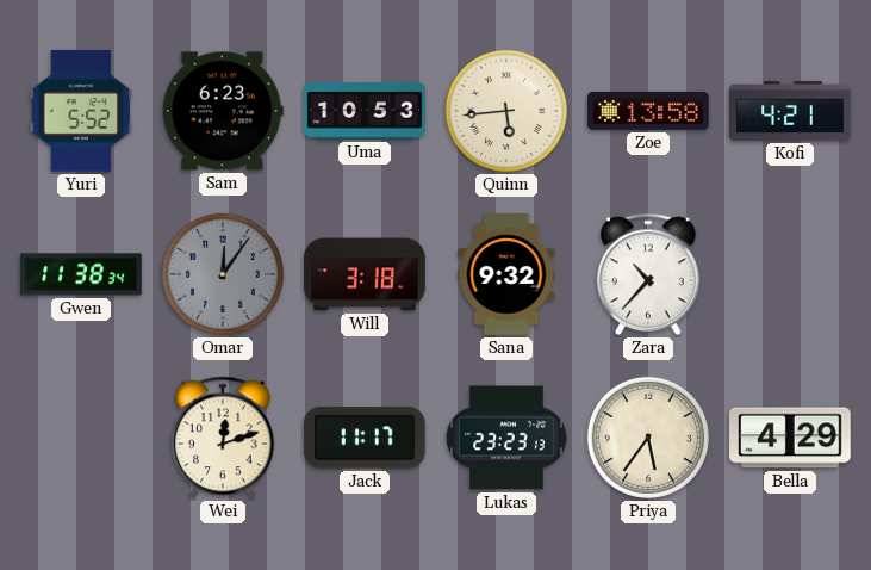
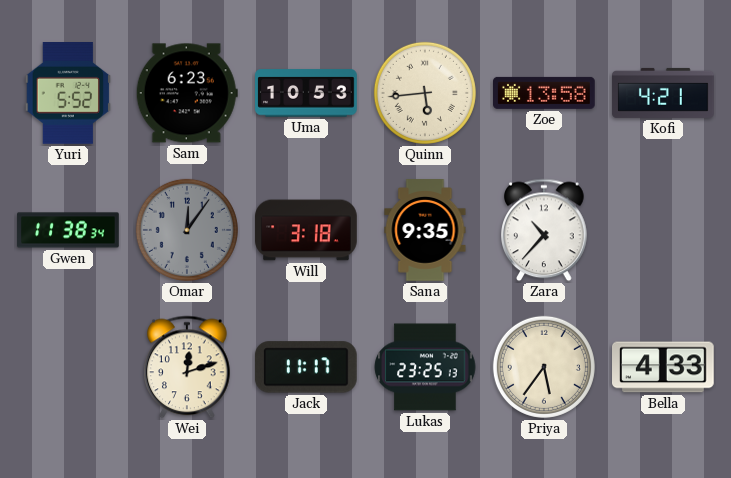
Sana: 9:32 -> 9:35 (425, 230)
Lukas: 23:23 -> 23:25 (425, 367)
Bella: 4:29 -> 4:33 (664, 367)
